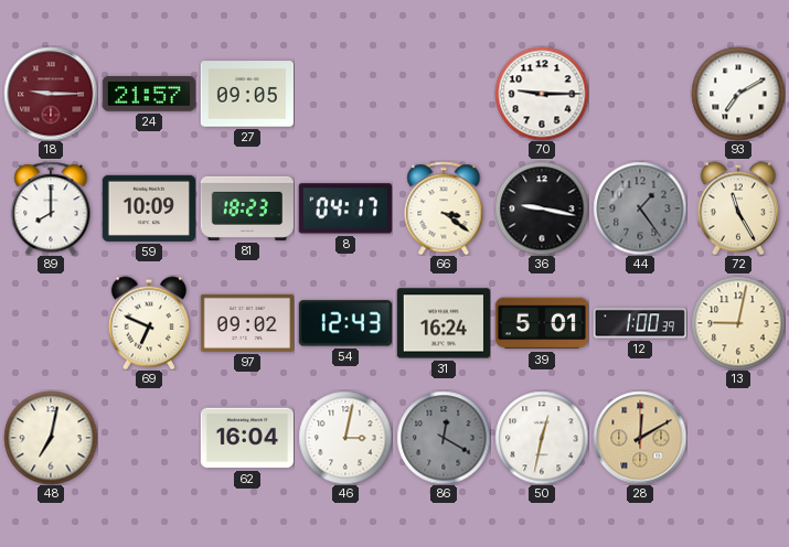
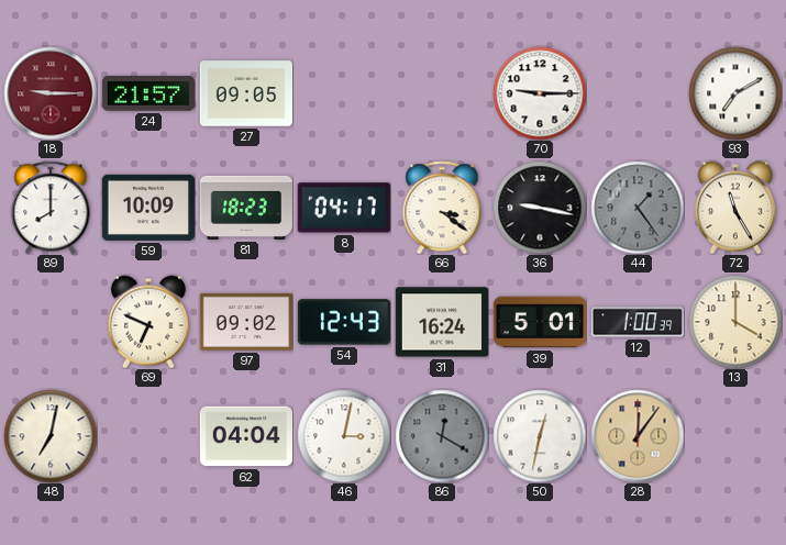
13: 9:02 -> 4:00 (735, 322)
62: 16:04 -> 04:04 (245, 436)
28: 12:10 -> 12:06 (638, 436)
